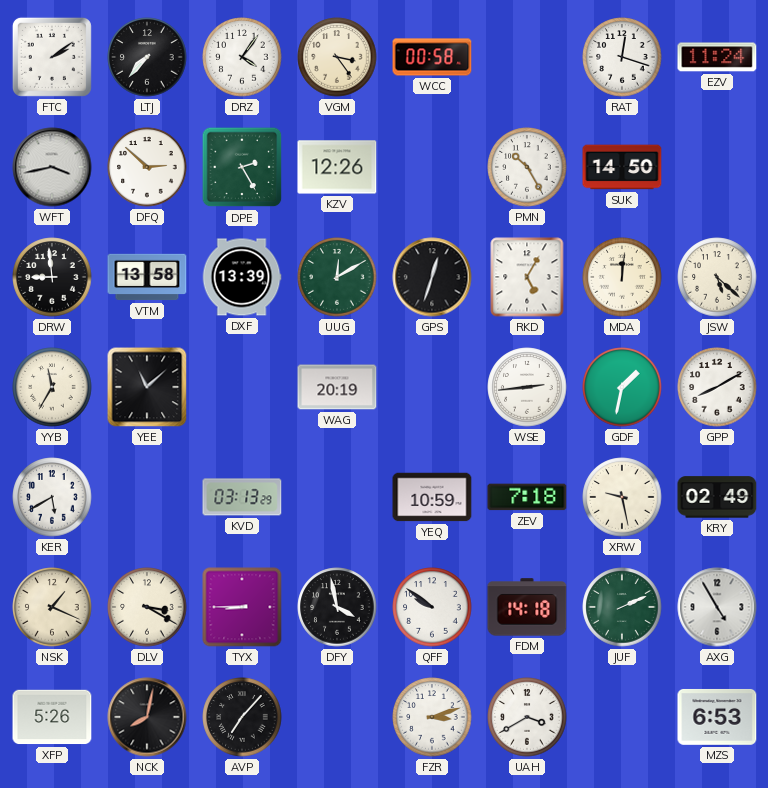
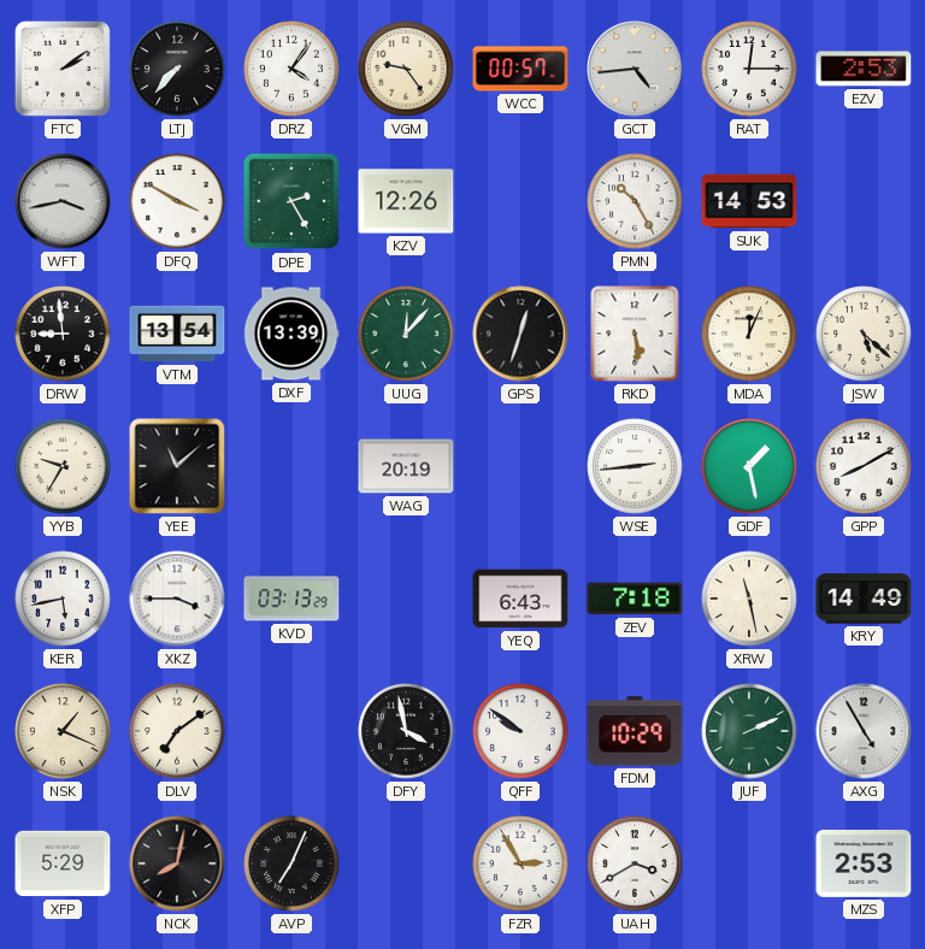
VGM: 3:24 -> 9:24 (406, 69)
WCC: 00:58 -> 00:57 (520, 69)
GCT: none -> 4:44 (635, 69)
RAT: 12:18 -> 12:15 (749, 69)
EZV: 11:24 -> 2:53 (864, 69)
DFQ: 2:52 -> 3:50 (177, 201)
SUK: 14:50 -> 14:53 (749, 201)
VTM: 13:58 -> 13:54 (177, 334)
UUG: 12:10 -> 12:07 (406, 334)
RKD: 5:05 -> 5:29 (635, 334)
MDA: 12:01 -> 12:04 (749, 334)
YYB: 11:35 -> 9:35 (63, 466)
GDF: 1:32 -> 1:28 (749, 466)
KER: 5:40 -> 5:43 (63, 599)
XKZ: none -> 3:45 (177, 599)
YEQ: 10:59 -> 6:43 (520, 599)
XRW: 9:28 -> 11:28 (749, 599)
KRY: 02:49 -> 14:49 (864, 599)
DLV: 3:20 -> 7:09 (177, 731)
TYX: 8:45 -> none (242, 607)
FDM: 14:18 -> 10:29 (635, 731)
XFP: 5:26 -> 5:29 (63, 863)
AVP: 7:07 -> 7:04 (291, 863)
FZR: 3:12 -> 2:55 (520, 863)
MZS: 6:53 -> 2:53 (864, 863)
